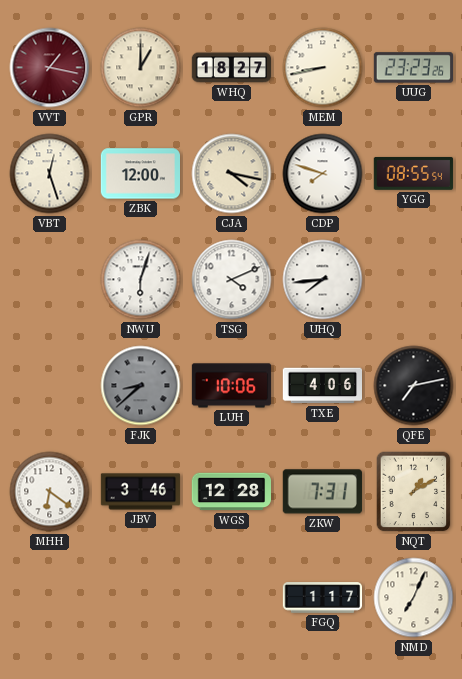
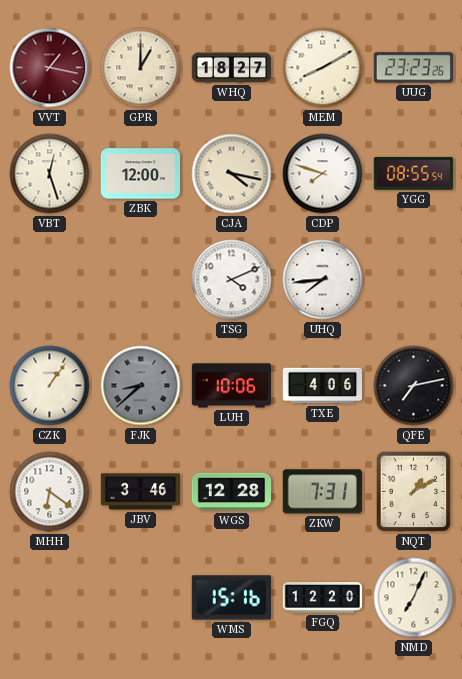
MEM: 8:43 -> 8:10 (323, 68)
NWU: 6:03 -> none (141, 280)
CZK: none -> 1:06 (50, 386)
WMS: none -> 15:16 (231, 598)
FGQ: 1:17 -> 12:20 (323, 598)
